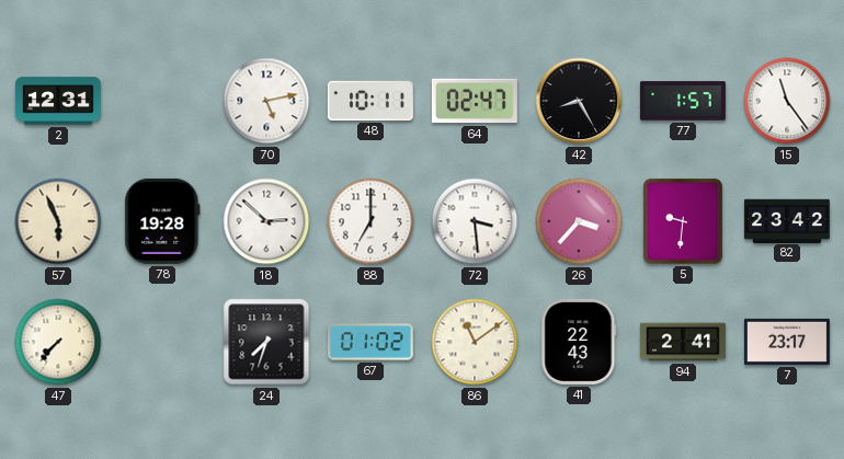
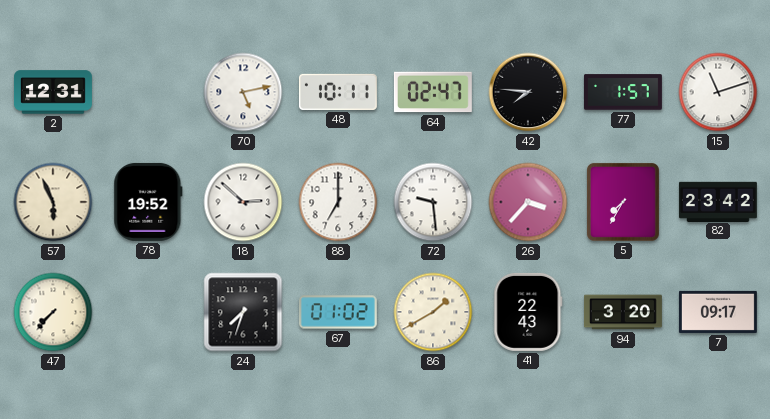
42: 8:25 -> 7:46 (528, 92)
15: 11:24 -> 11:12 (718, 92)
78: 19:28 -> 19:52 (148, 202)
72: 3:29 -> 9:29 (433, 202)
5: 9:31 -> 7:35 (623, 202)
86: 11:09 -> 1:40 (433, 312)
94: 2:41 -> 3:20 (623, 312)
7: 23:17 -> 09:17 (718, 312)
